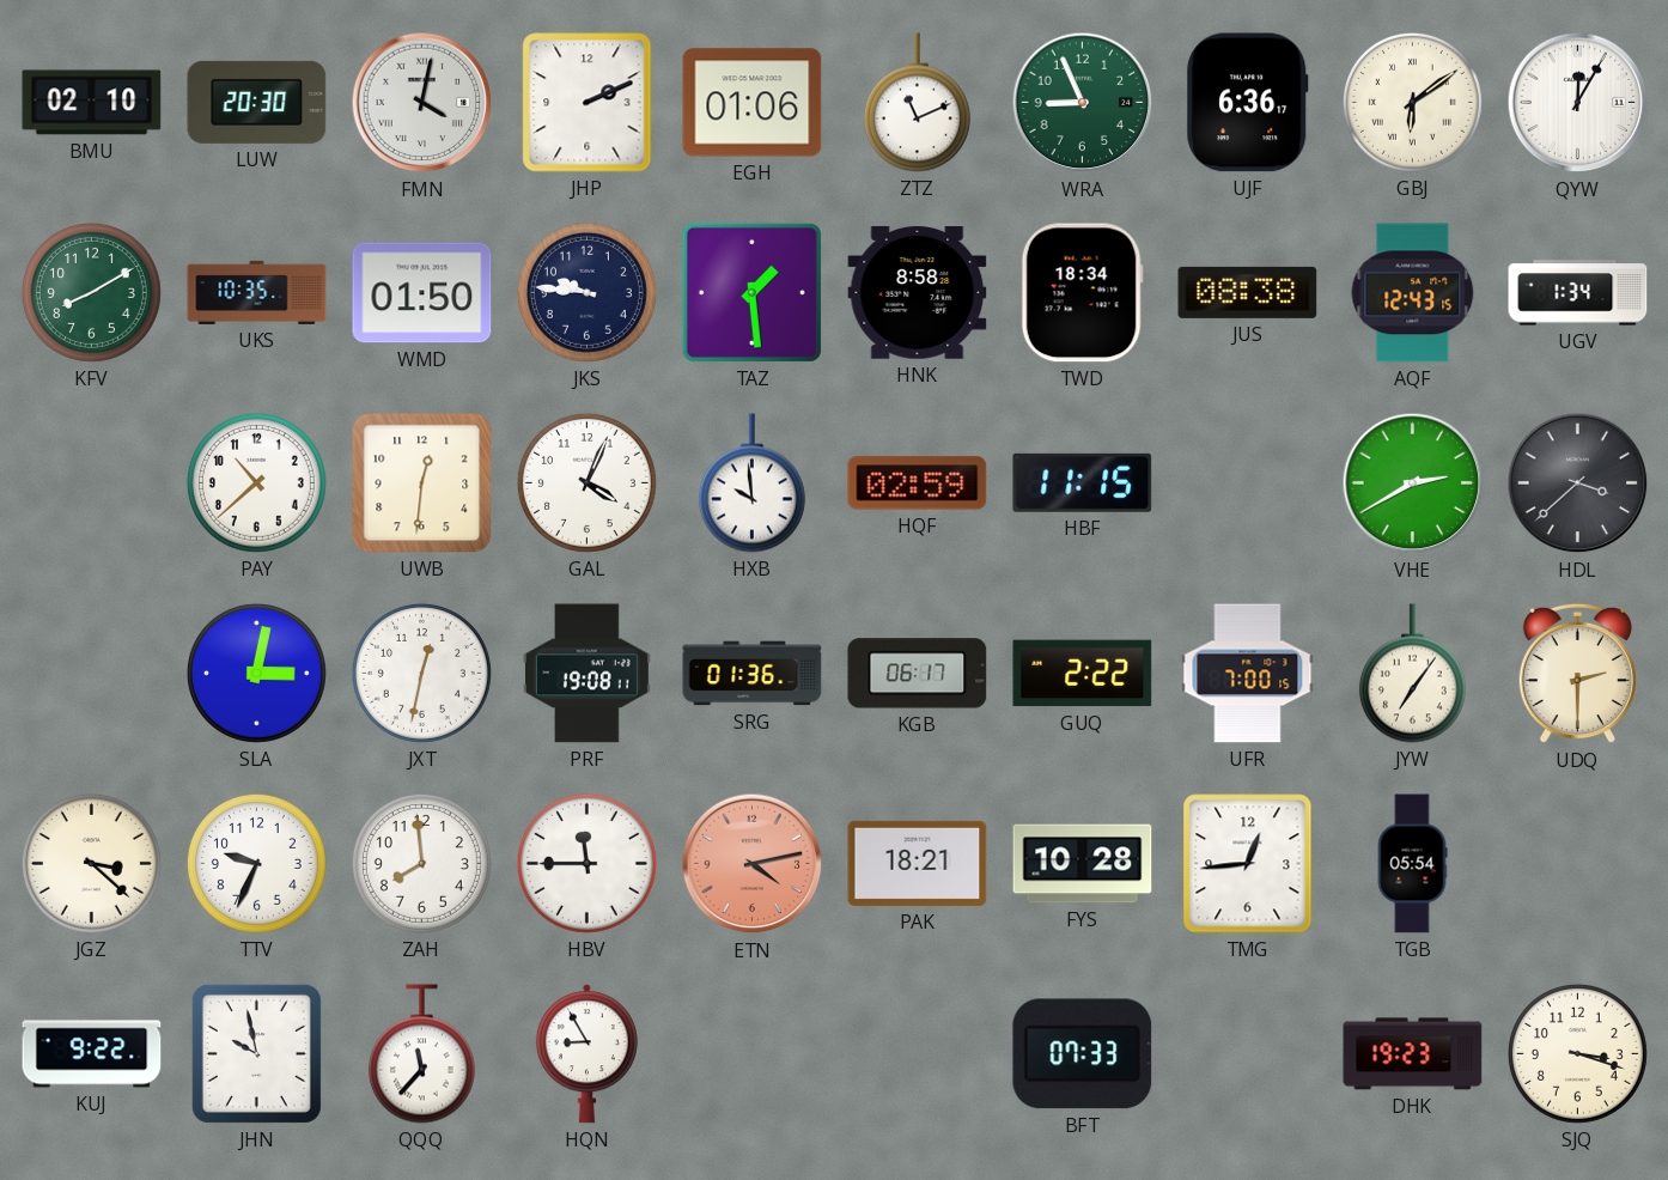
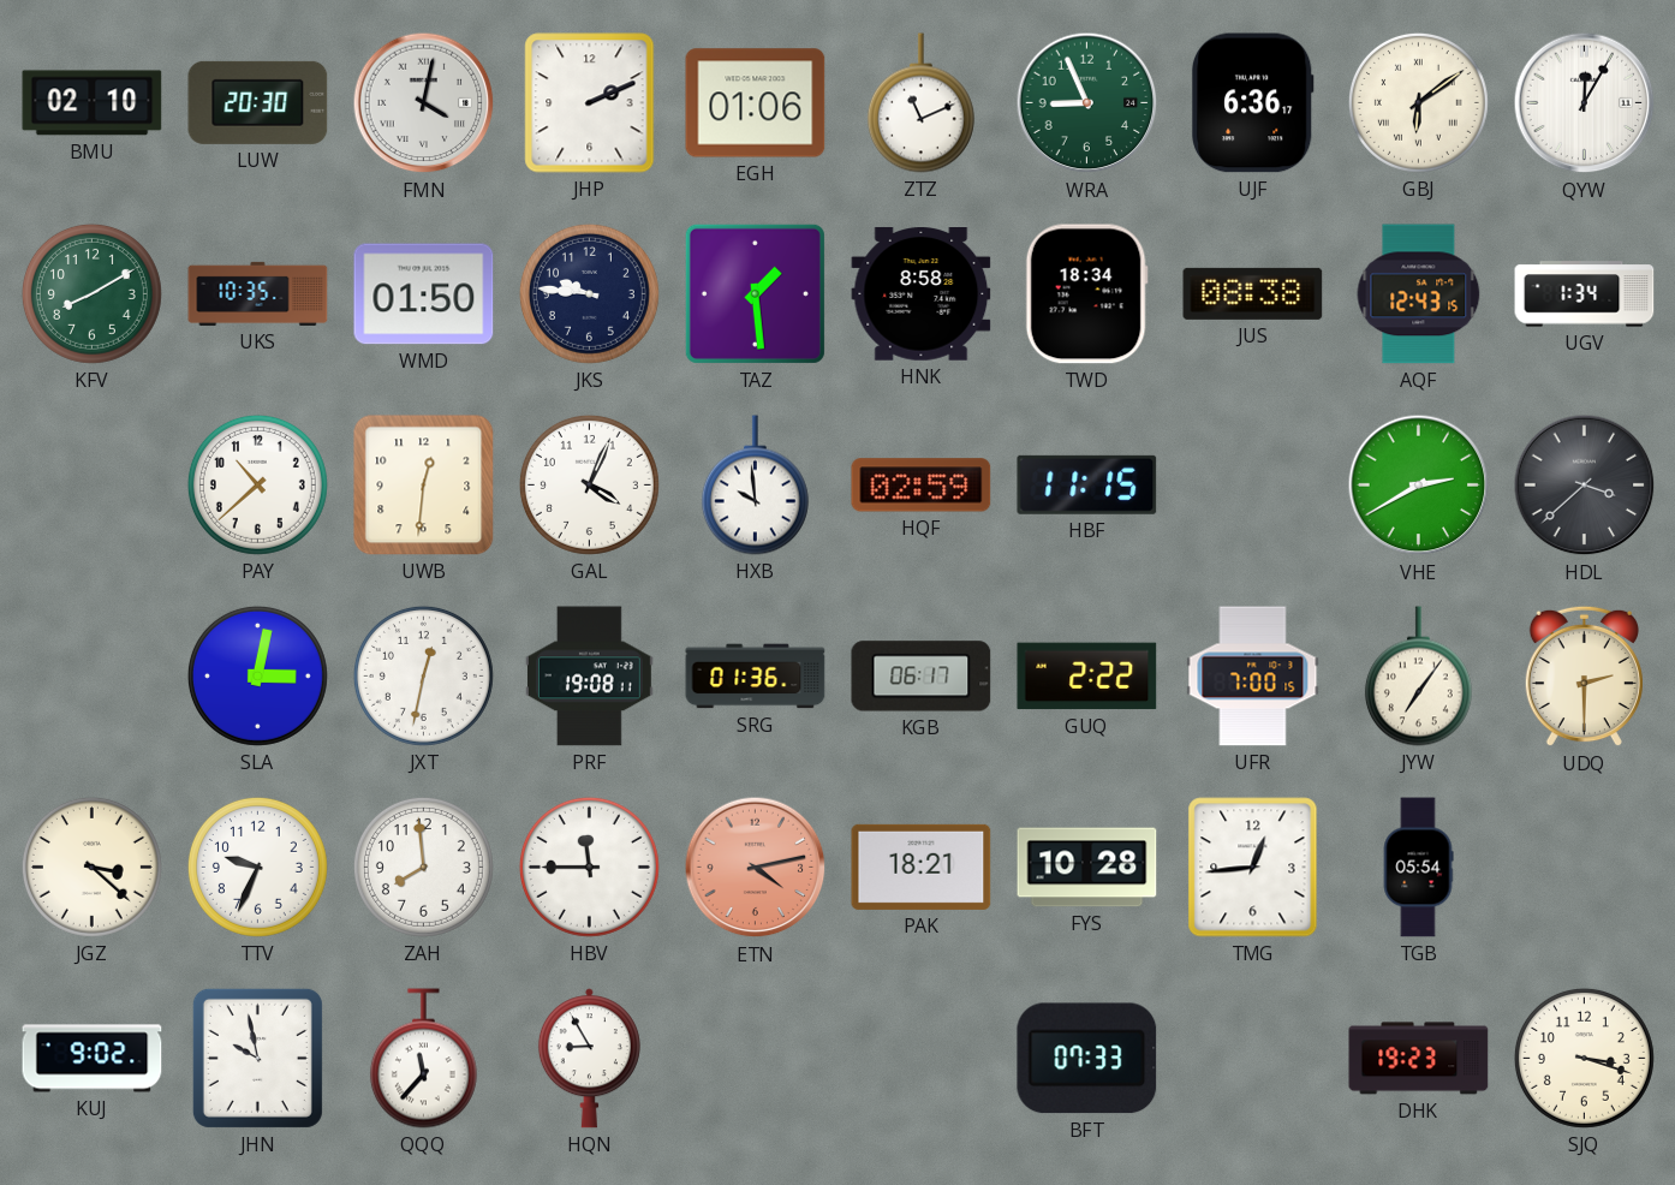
KUJ: 9:22 -> 9:02 (93, 1059)
